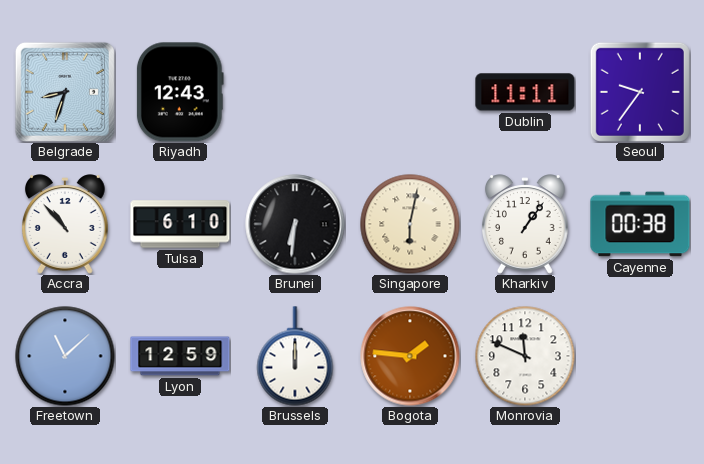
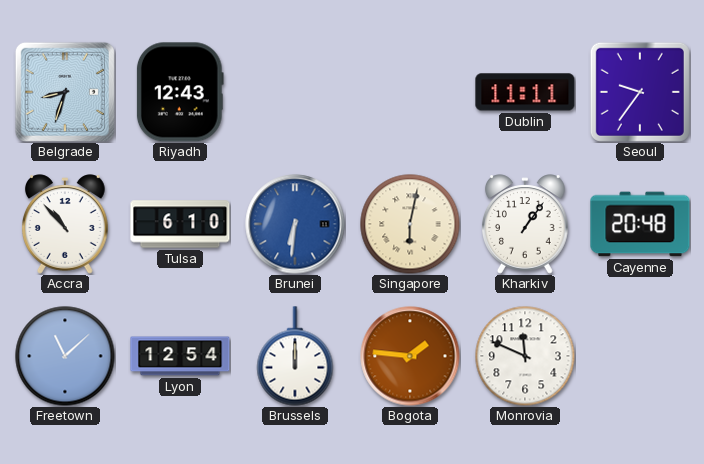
Brunei dial: black -> blue (295, 224)
Cayenne: 00:38 -> 20:48 (640, 224)
Lyon: 12:59 -> 12:54 (180, 356)
